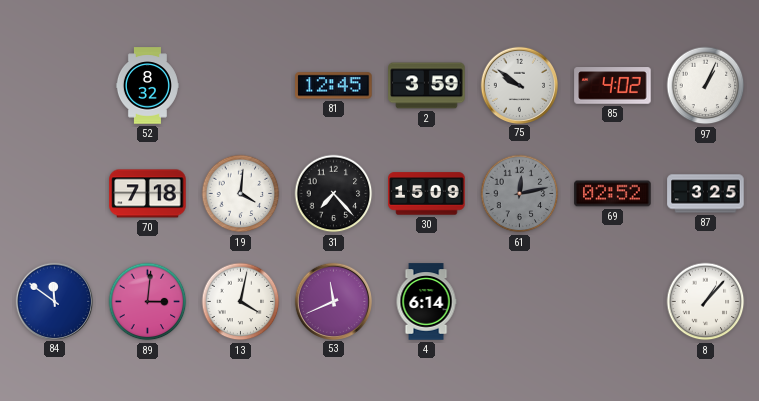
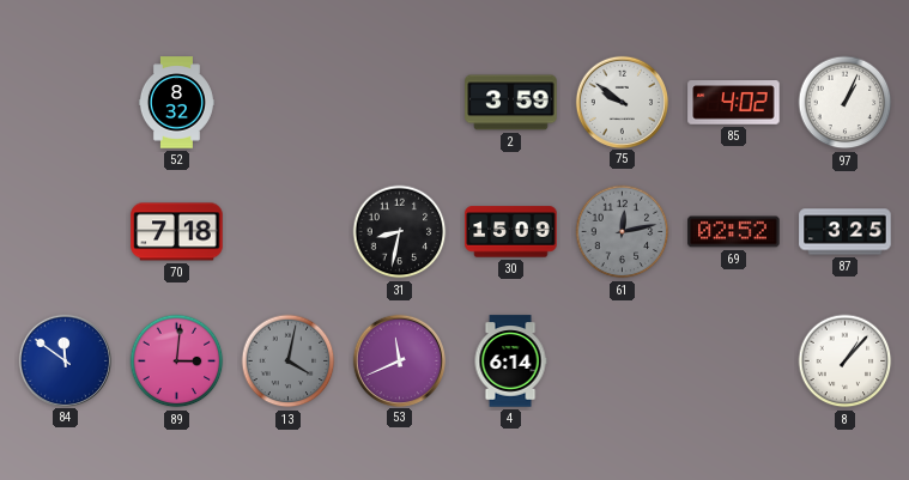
81: 12:45 -> none (334, 86)
19: 4:01 -> none (241, 194)
31: 7:23 -> 8:32 (400, 232)
13 dial: white -> grey (289, 361)
